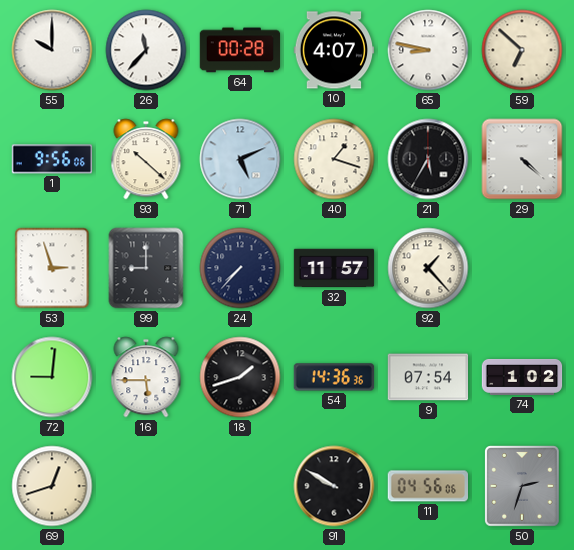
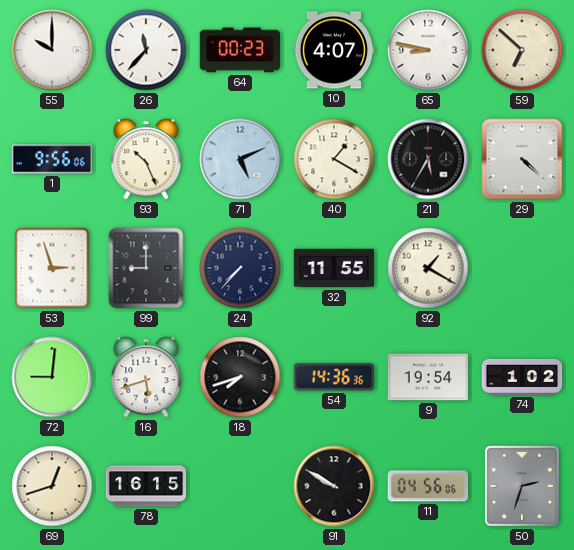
64: 00:28 -> 00:23 (240, 50)
93: 10:22 -> 10:26 (146, 159)
40: 1:18 -> 1:20 (334, 159)
32: 11:57 -> 11:55 (334, 268)
92: 1:23 -> 1:20 (428, 268)
16: 5:45 -> 5:42 (146, 377)
18: 1:42 -> 7:42 (240, 377)
9: 07:54 -> 19:54 (428, 377)
78: none -> 16:15 (146, 486)
